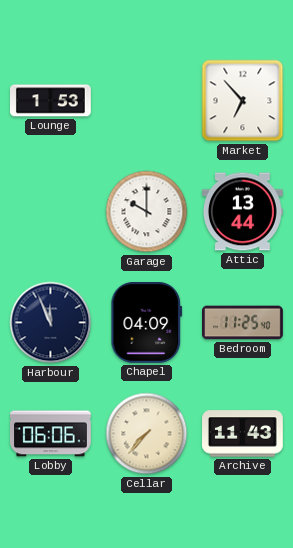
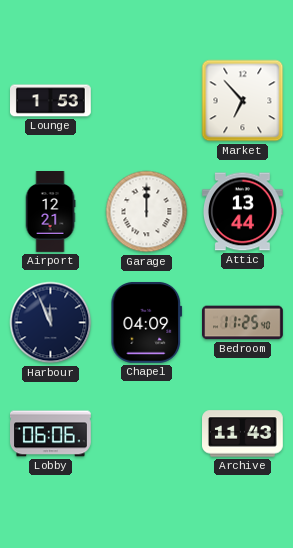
Airport: none -> 12:21 (50, 212)
Garage: 10:00 -> 12:00 (147, 212)
Cellar: 7:37 -> none (147, 434)
